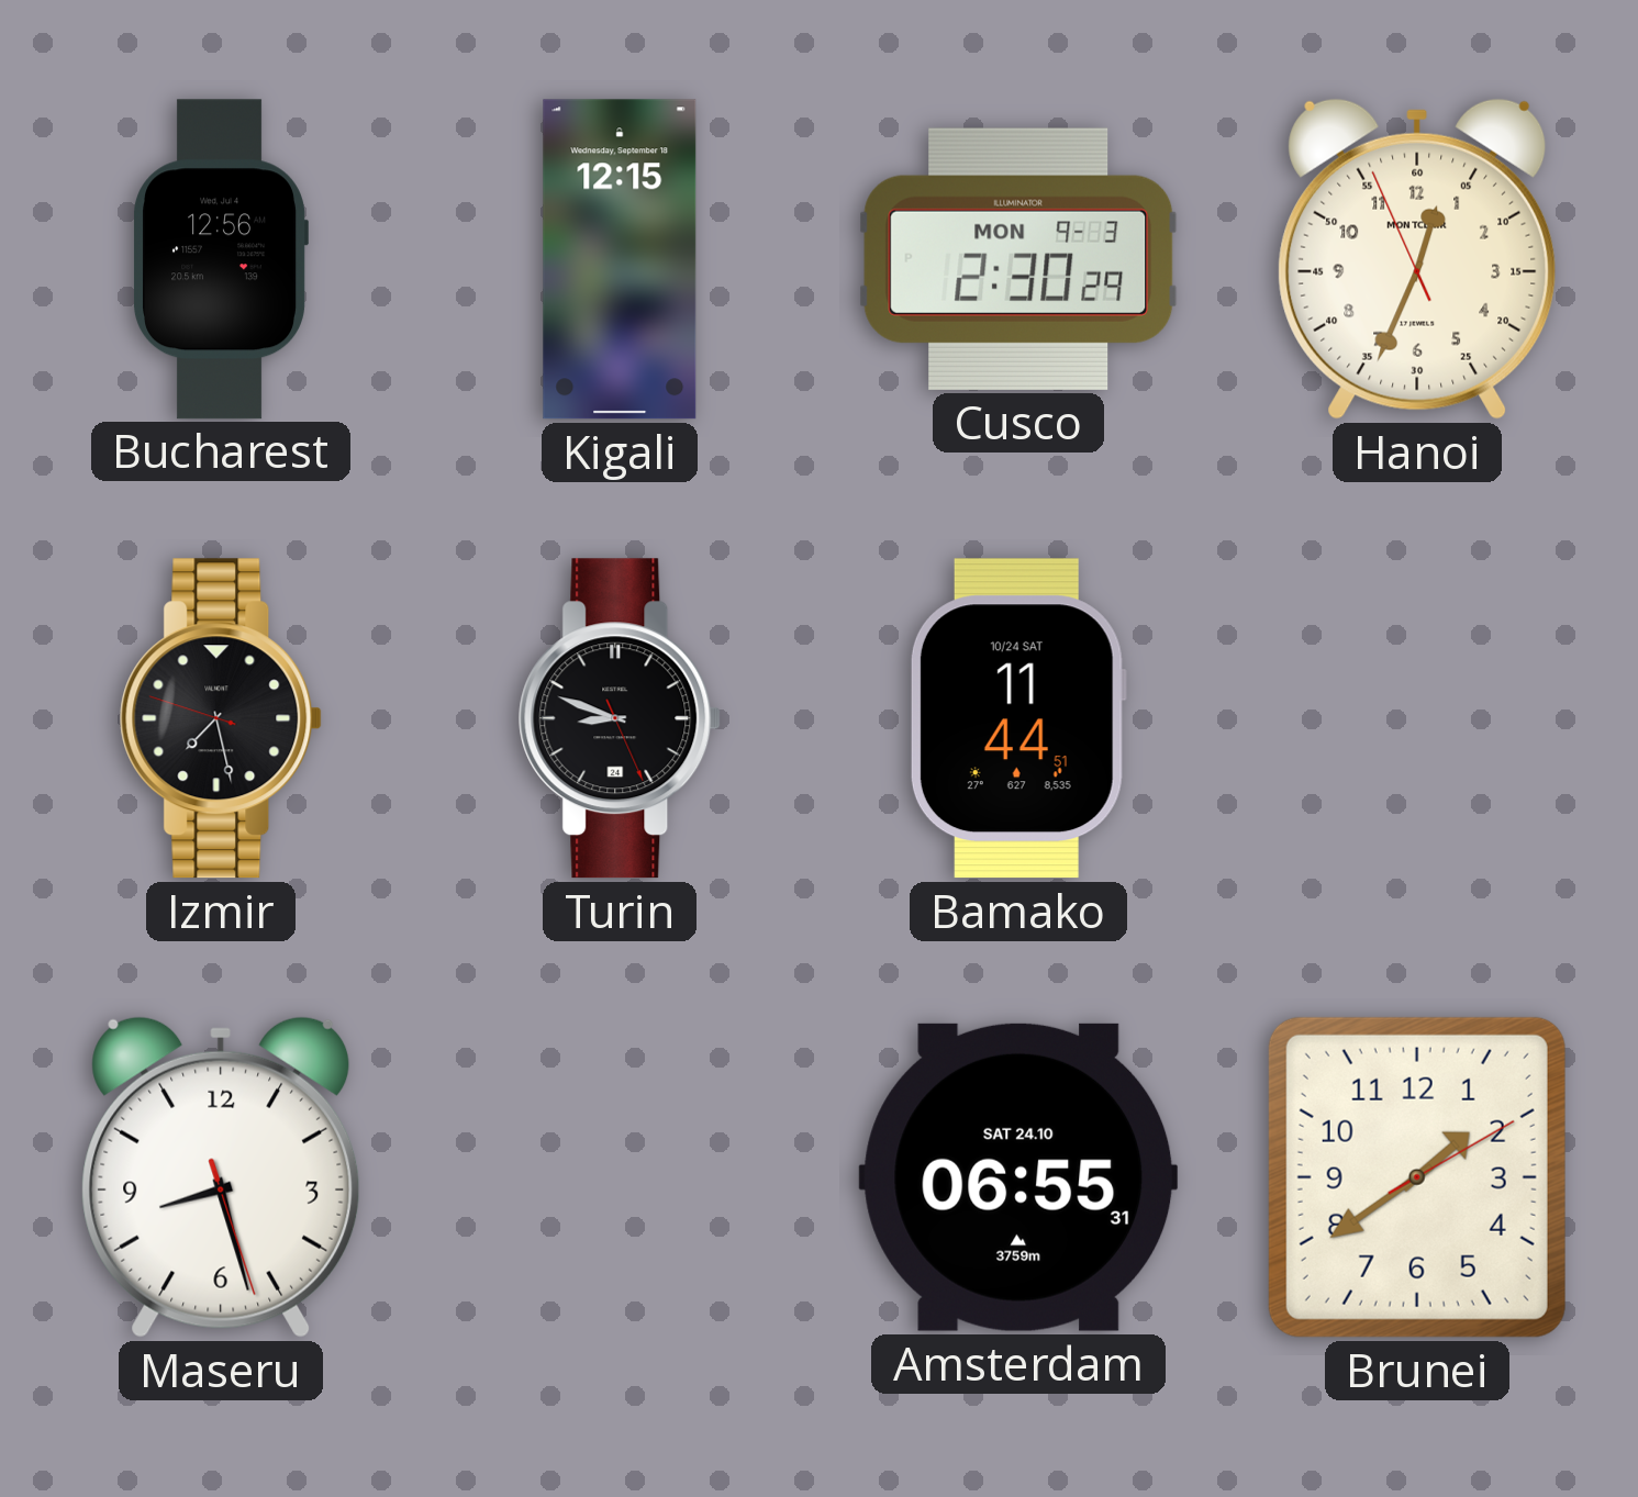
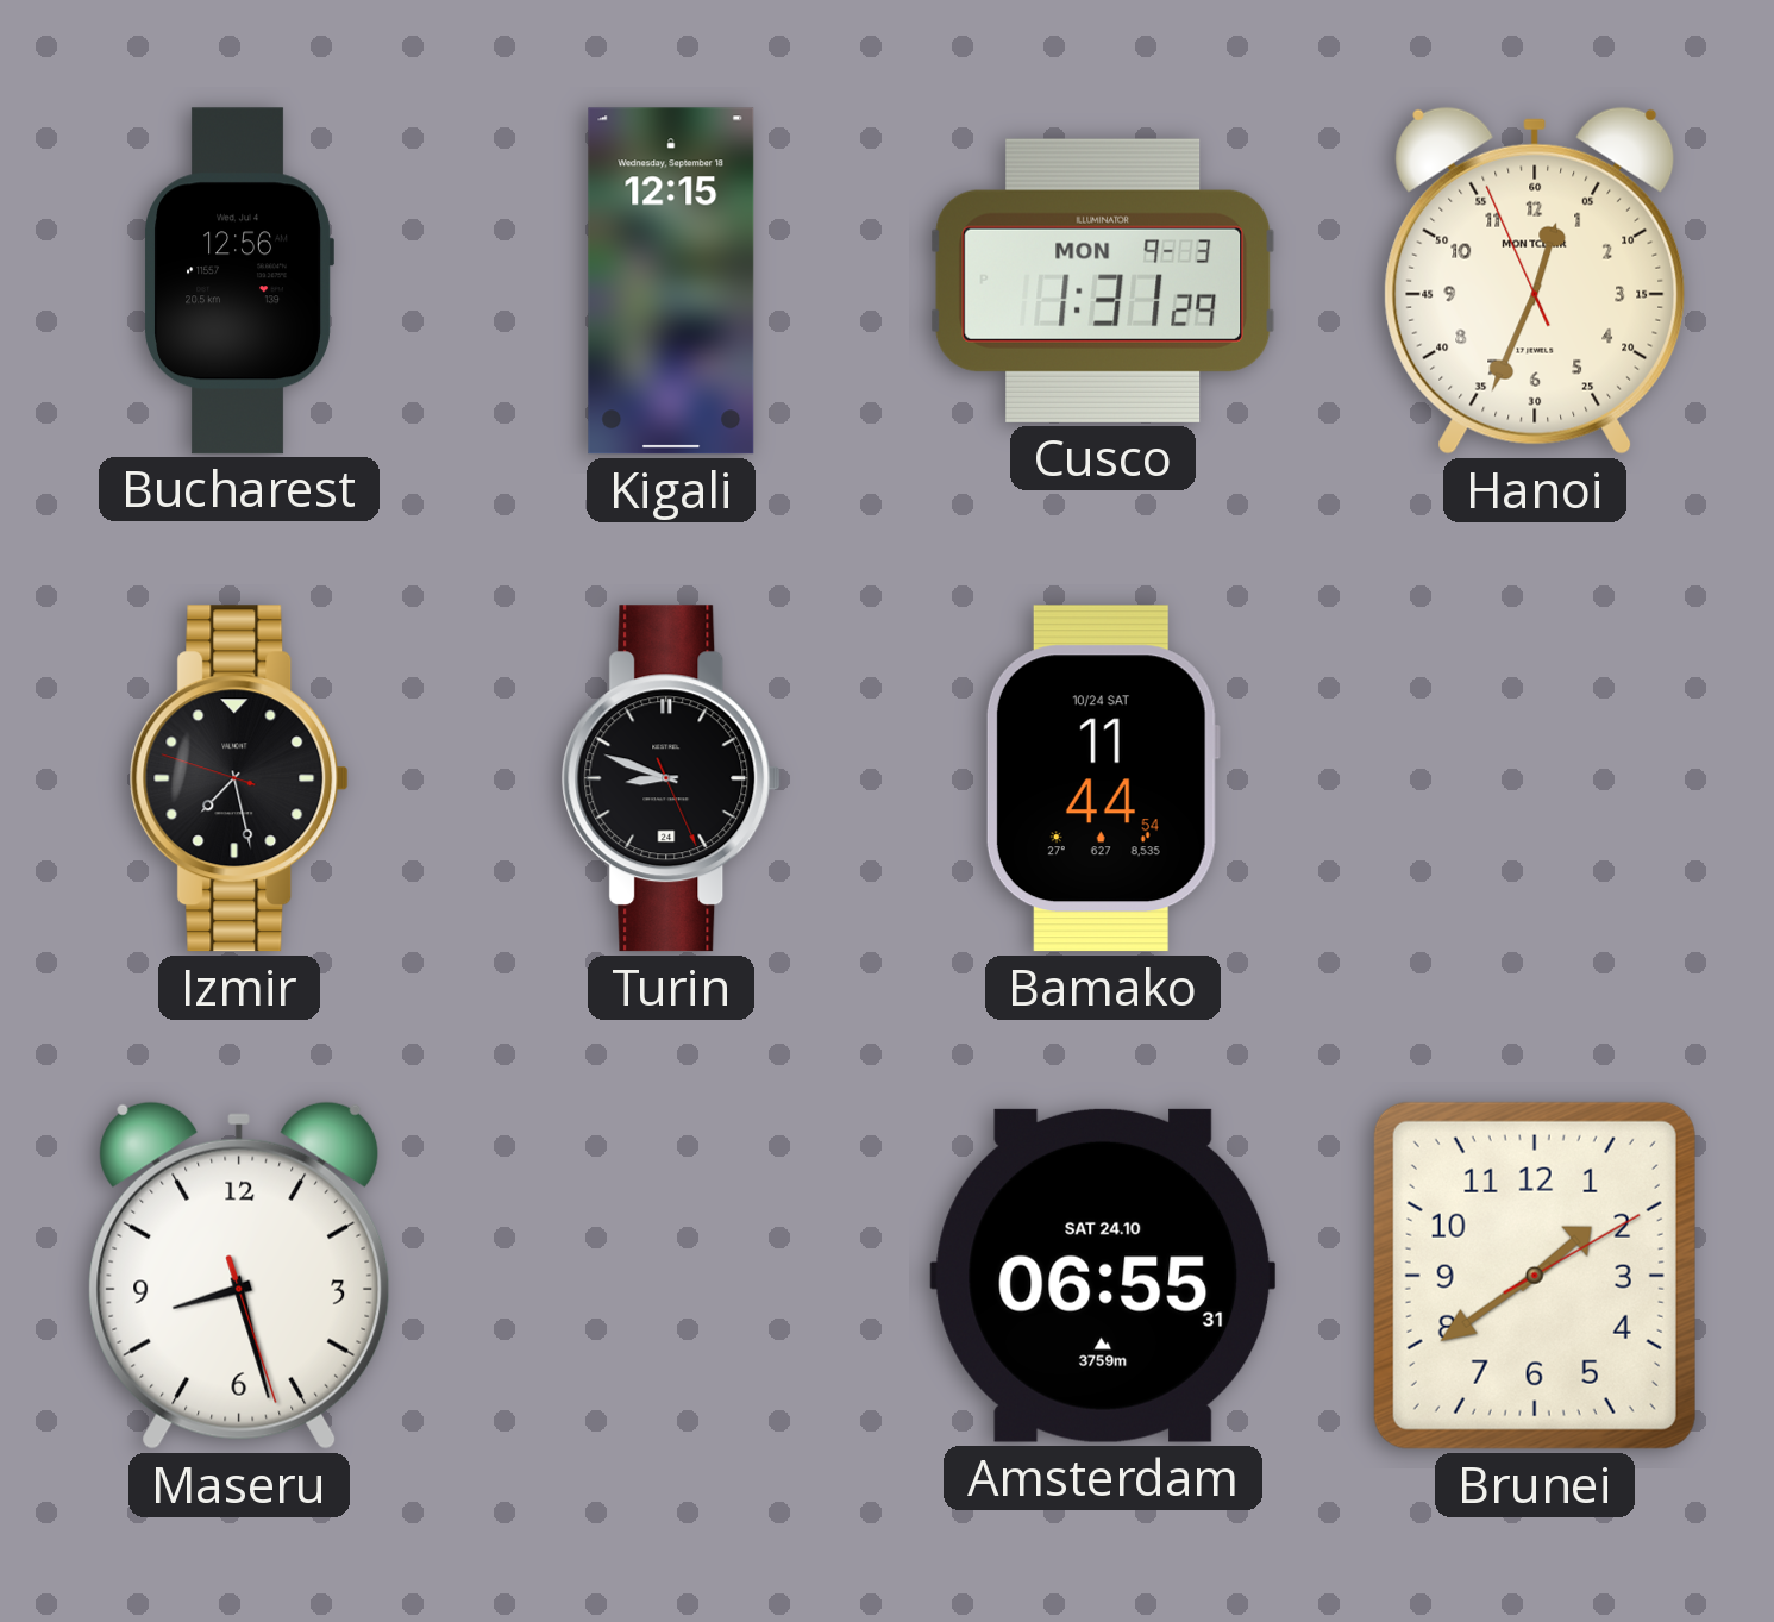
Cusco: 2:30 -> 1:31 (1103, 281)
Bamako: 11:44:51 -> 11:44:54 (1102, 778)
